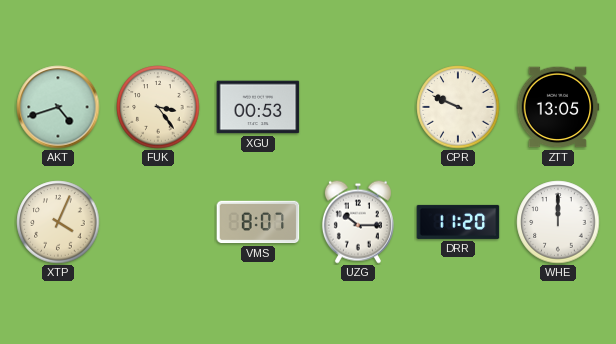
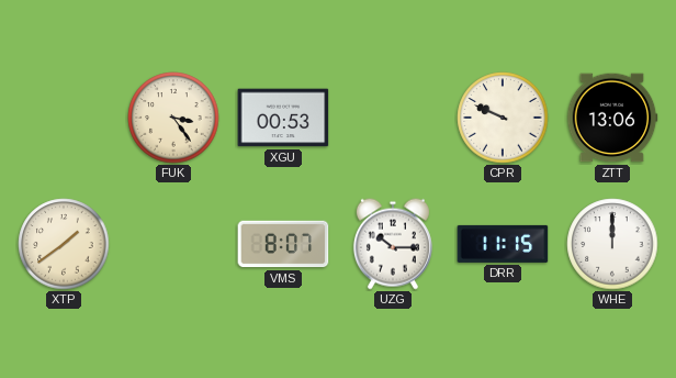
AKT: 4:42 -> none (58, 107)
ZTT: 13:05 -> 13:06 (612, 118)
XTP: 4:04 -> 1:39 (64, 244)
DRR: 11:20 -> 11:15 (503, 244)
